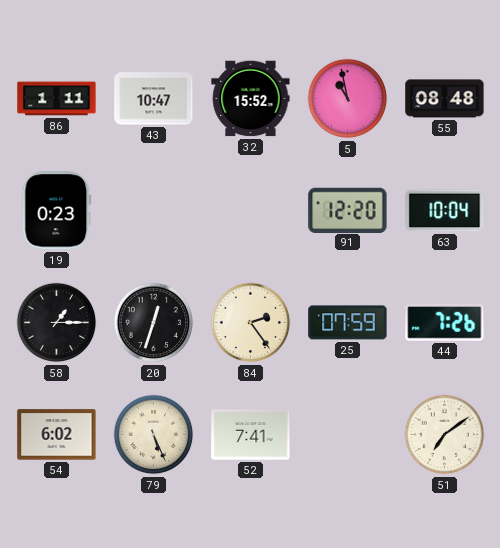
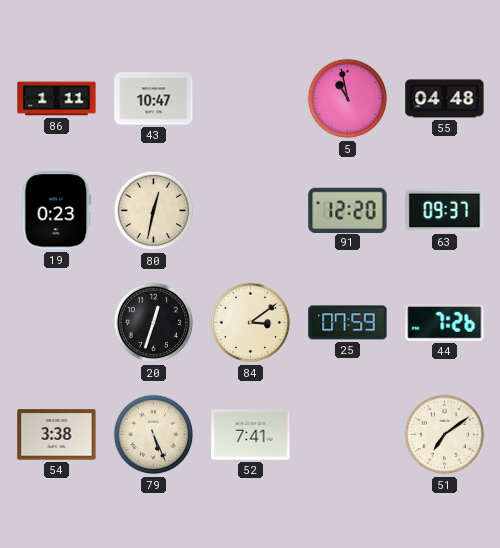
32: 15:52 -> none (251, 99)
55: 08:48 -> 04:48 (445, 99)
80: none -> 12:32 (154, 211)
63: 10:04 -> 09:37 (445, 211)
58: 1:15 -> none (57, 323)
84: 2:24 -> 3:09 (251, 323)
54: 6:02 -> 3:38 (57, 435)
